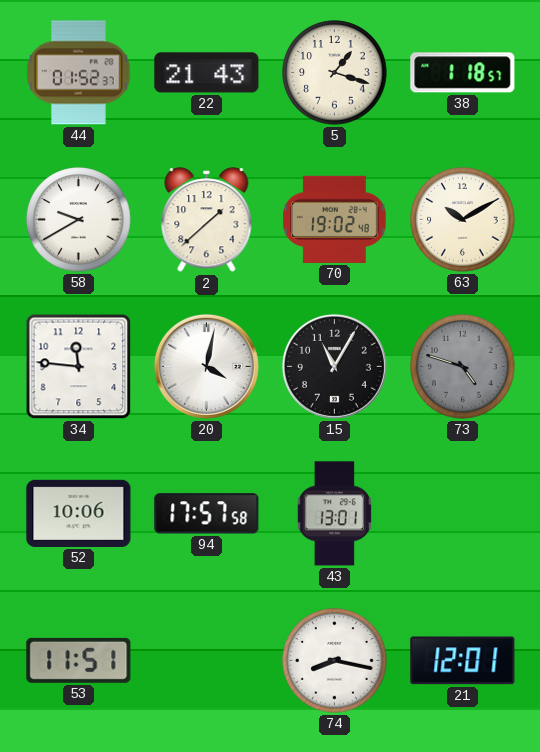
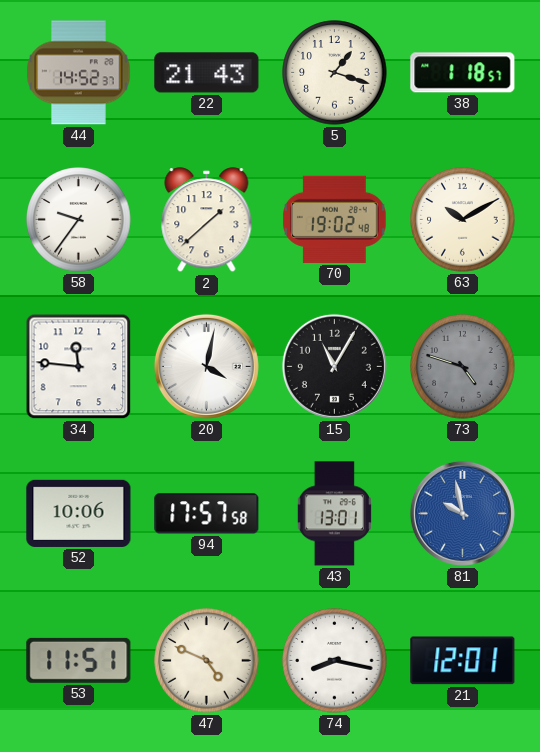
44: 01:52 -> 14:52 (79, 73)
58: 9:40 -> 9:36 (79, 220)
81: none -> 9:58 (462, 513)
47: none -> 4:49 (207, 661)
